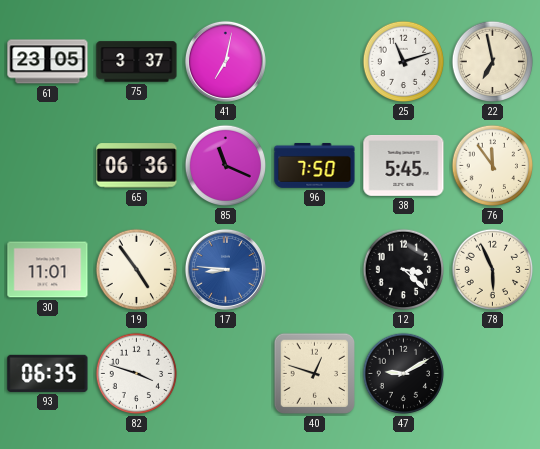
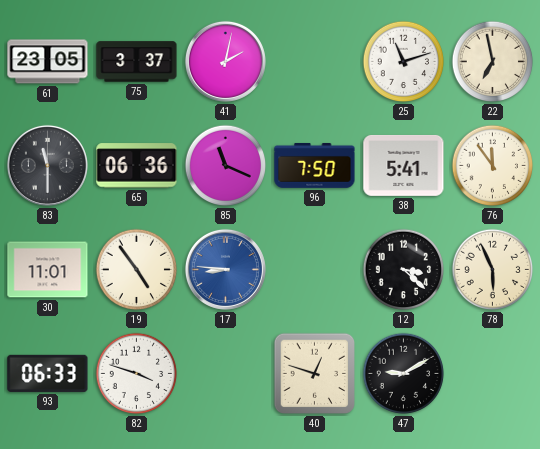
41: 7:02 -> 2:02 (225, 61)
83: none -> 11:30 (47, 165)
38: 5:45 -> 5:41 (404, 165)
93: 06:35 -> 06:33 (48, 373)
